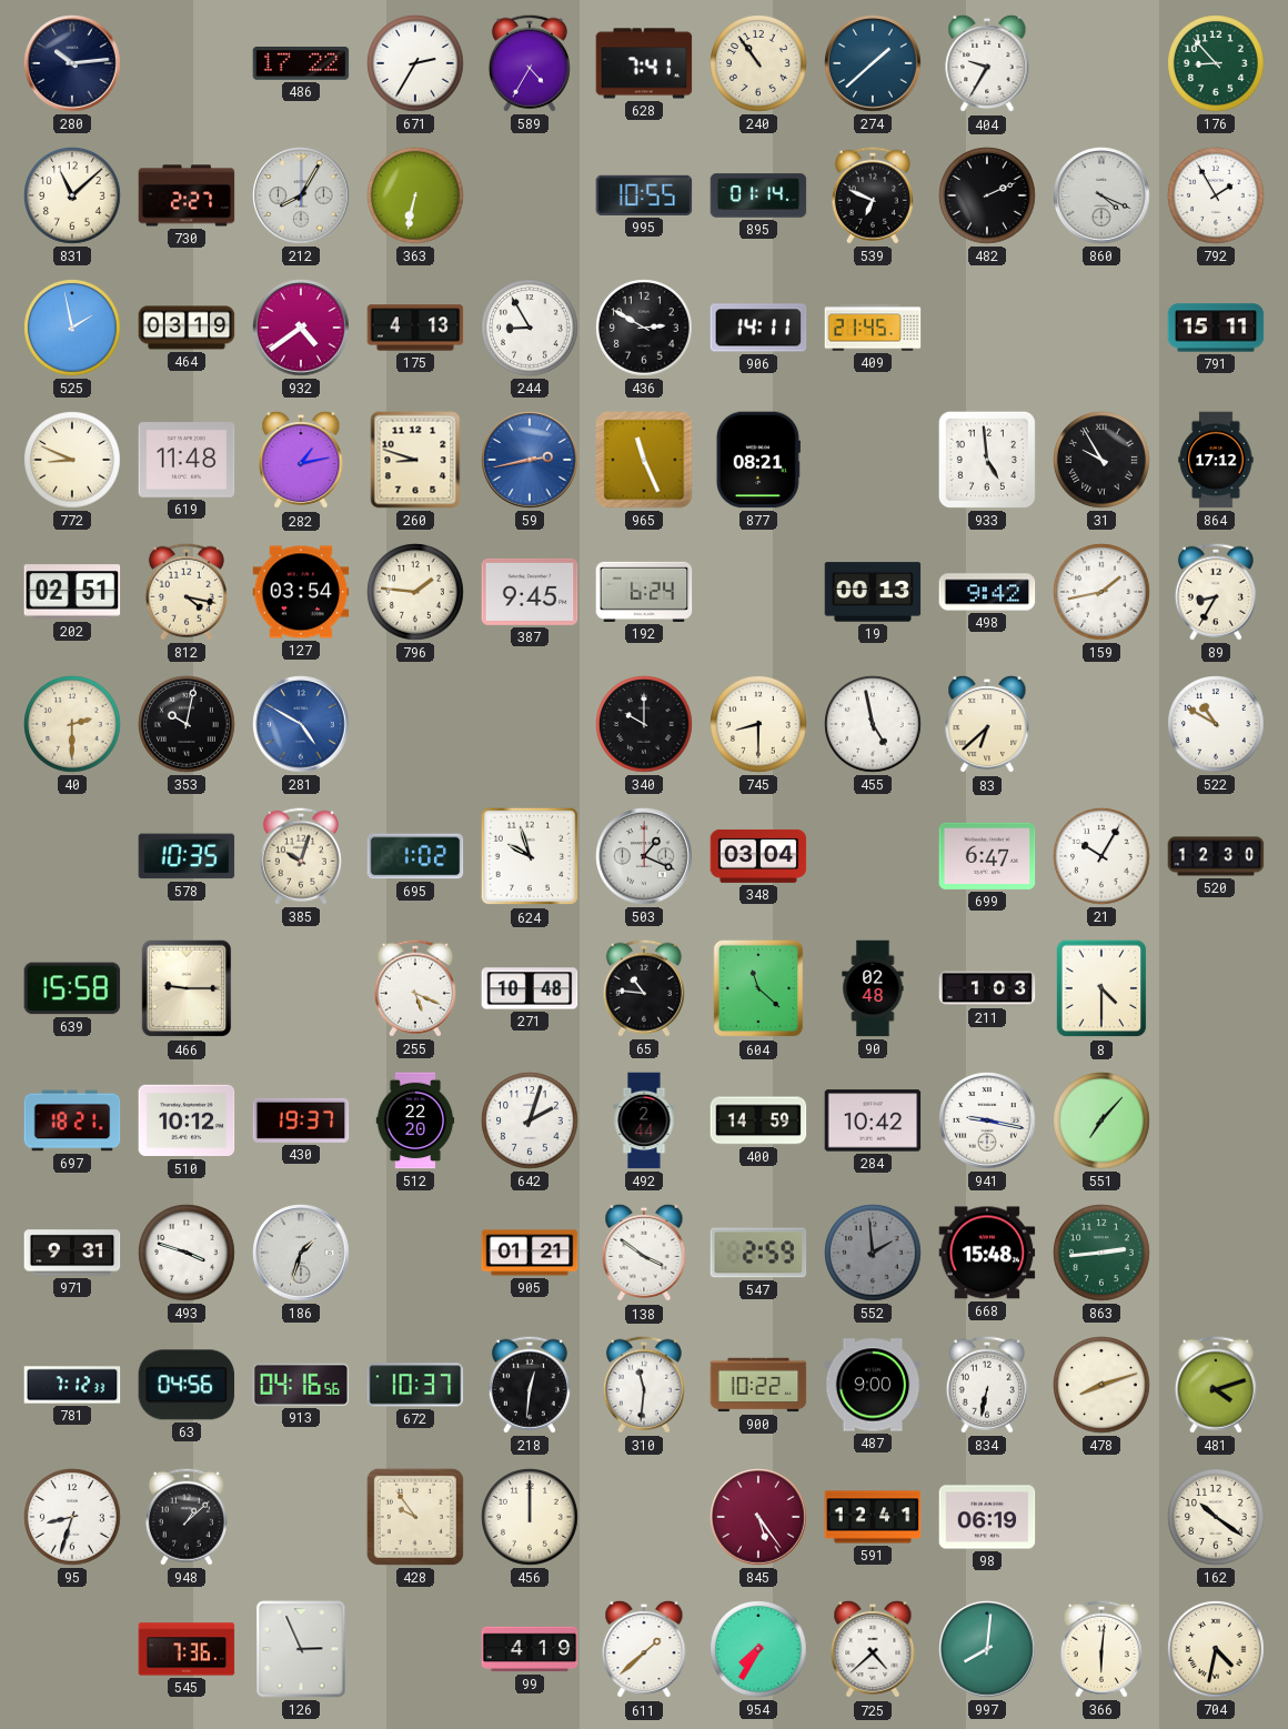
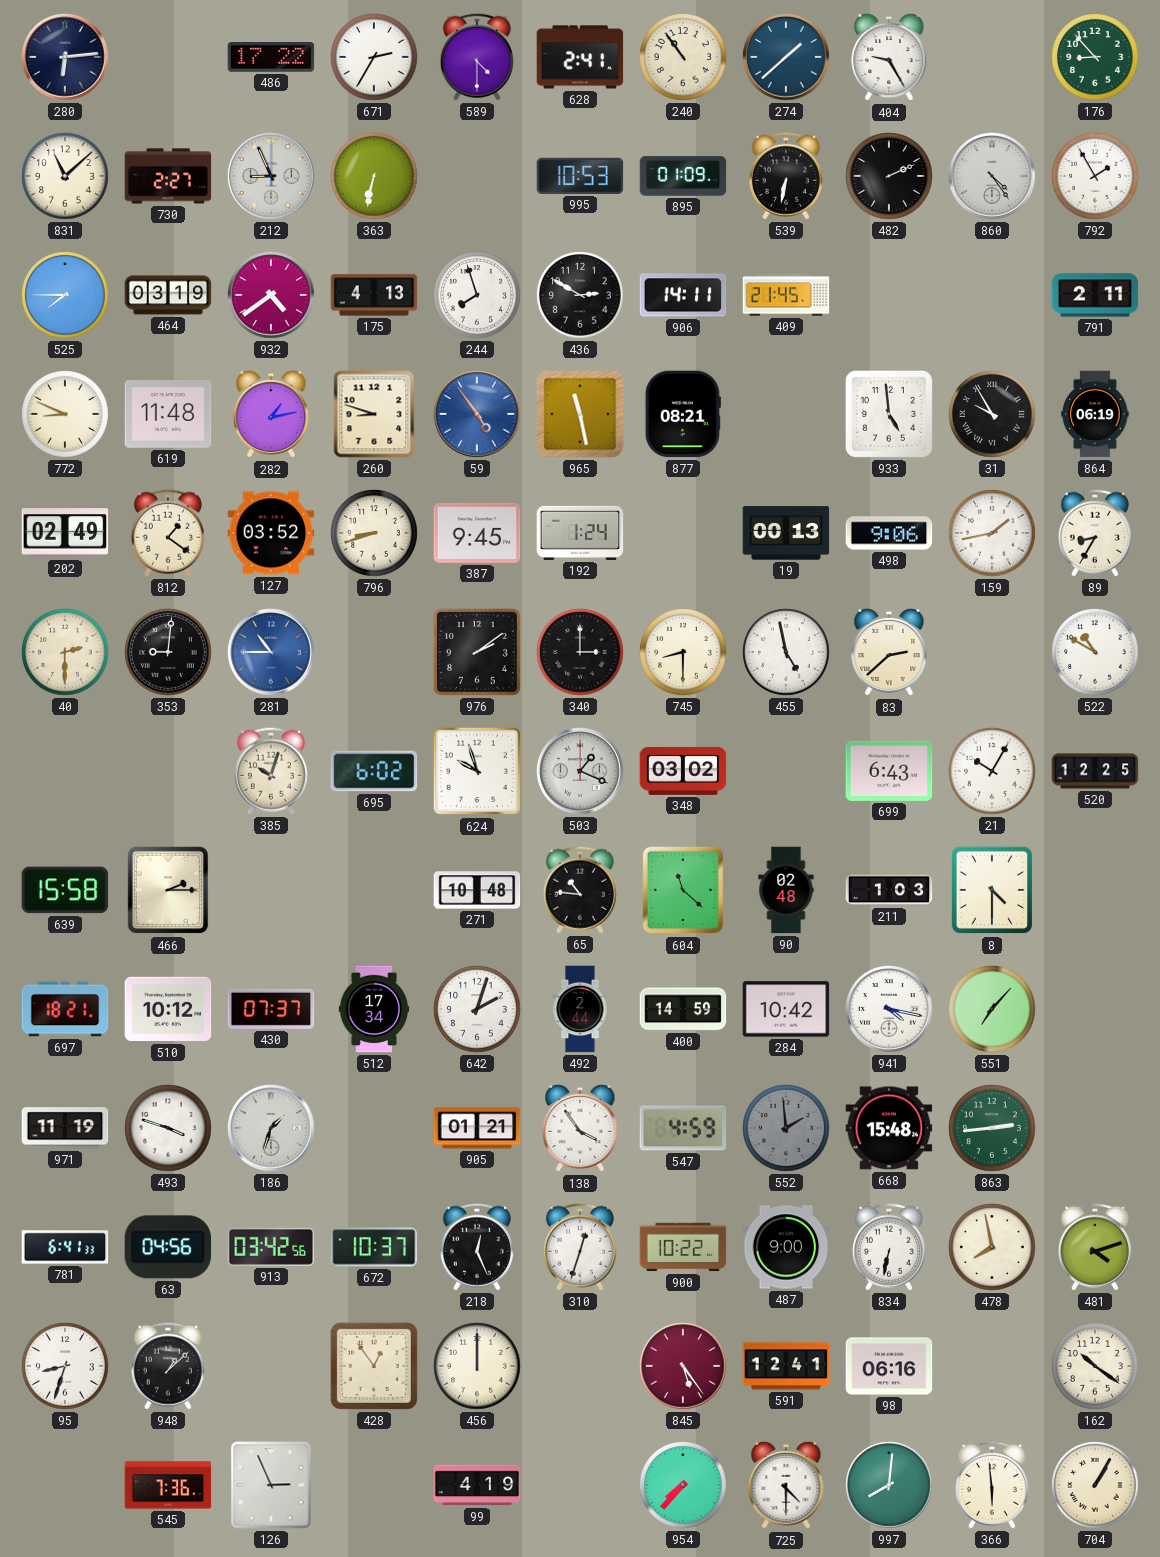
280: 10:14 -> 6:14 (65, 57)
589: 4:35 -> 4:30 (477, 57)
628: 7:41 -> 2:41 (580, 57)
404: 9:35 -> 9:25 (889, 57)
212: 8:05 -> 8:56 (271, 176)
995: 10:55 -> 10:53 (580, 176)
895: 01:14 -> 01:09 (683, 176)
539: 6:49 -> 6:32 (786, 176)
860: 4:19 -> 4:24 (992, 176)
525: 1:58 -> 7:45 (65, 295)
244: 8:55 -> 7:57 (477, 295)
791: 15:11 -> 2:11 (1095, 295)
59: 2:43 -> 4:54 (477, 414)
965: 11:26 -> 11:28 (580, 414)
864: 17:12 -> 06:19 (1095, 414)
202: 02:51 -> 02:49 (65, 533)
812: 4:17 -> 1:21 (168, 533)
127: 03:54 -> 03:52 (271, 533)
796: 1:46 -> 8:42 (374, 533)
192: 6:24 -> 1:24 (580, 533)
498: 9:42 -> 9:06 (889, 533)
353: 10:02 -> 9:01 (168, 652)
281: 4:50 -> 10:45 (271, 652)
976: none -> 2:09 (477, 652)
340: 10:00 -> 3:00 (580, 652)
83: 6:38 -> 2:38 (889, 652)
578: 10:35 -> none (187, 856)
695: 1:02 -> 6:02 (374, 771)
348: 03:04 -> 03:02 (683, 771)
699: 6:47 -> 6:43 (889, 771)
520: 12:30 -> 12:25 (1095, 771)
466: 9:15 -> 2:15 (168, 890)
255: 5:19 -> none (415, 988)
430: 19:37 -> 07:37 (271, 1009)
512: 22:20 -> 17:34 (374, 1009)
941: 9:17 -> 4:17 (889, 1009)
971: 9:31 -> 11:19 (65, 1128)
138: 3:51 -> 3:54 (580, 1128)
547: 2:59 -> 4:59 (683, 1128)
781: 7:12 -> 6:41 (65, 1247)
913: 04:16 -> 03:42 (271, 1247)
218: 12:31 -> 12:26 (477, 1247)
310: 11:31 -> 12:33 (580, 1247)
478: 8:12 -> 7:58 (992, 1247)
428: 9:54 -> 12:54 (374, 1366)
98: 06:19 -> 06:16 (889, 1366)
611: 1:38 -> none (644, 1649)
954: 7:35 -> 7:37 (683, 1485)
725: 4:38 -> 4:30 (786, 1485)
366: 6:01 -> 5:59 (992, 1485)
704: 4:32 -> 1:05 (1095, 1485)
